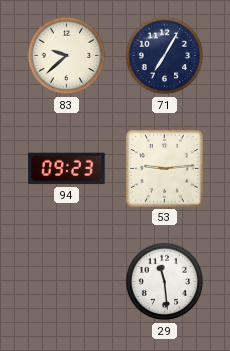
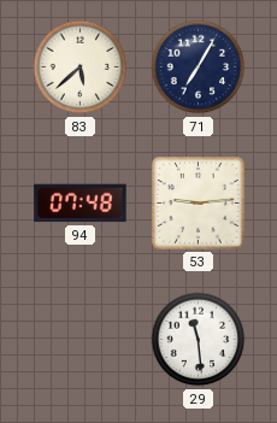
83: 9:38 -> 5:38 (81, 67)
94: 09:23 -> 07:48 (81, 204)
